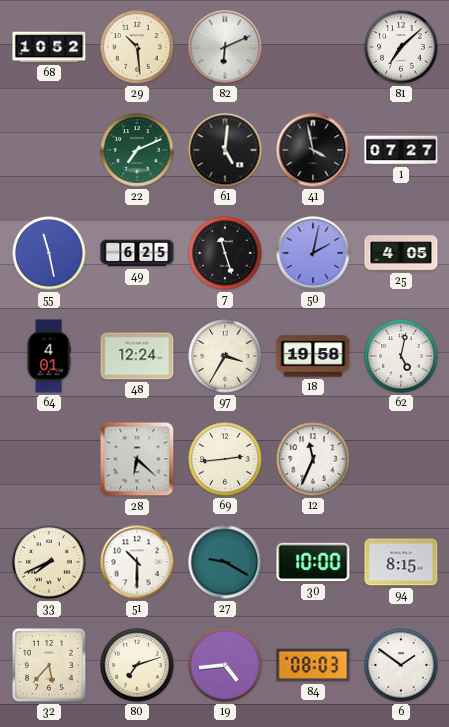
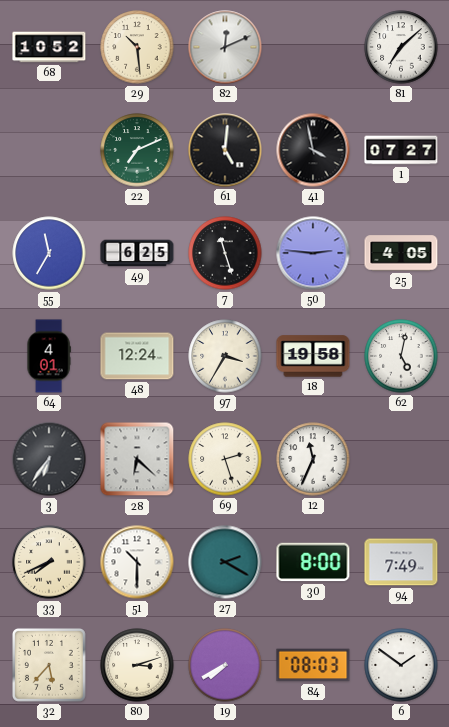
82: 6:11 -> 12:11 (225, 47)
55: 11:28 -> 11:35 (49, 253)
50: 2:02 -> 2:46 (313, 253)
3: none -> 6:36 (49, 459)
69: 2:44 -> 2:27 (225, 459)
27: 9:20 -> 2:20 (225, 562)
30: 10:00 -> 8:00 (313, 562)
94: 8:15 -> 7:49 (401, 562)
80: 7:12 -> 3:12 (137, 665)
19: 4:44 -> 7:40 (225, 665)
